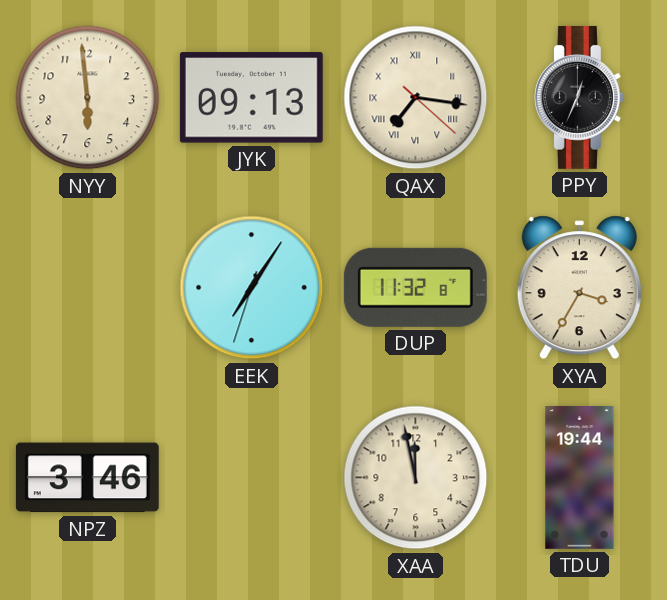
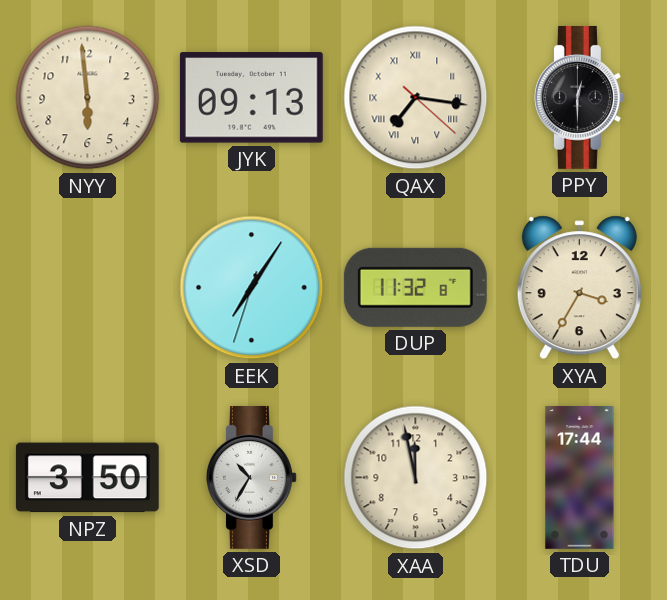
PPY: 12:34 -> 12:30 (579, 97)
NPZ: 3:46 -> 3:50 (87, 478)
XSD: none -> 10:35 (251, 477)
TDU: 19:44 -> 17:44 (580, 477)
